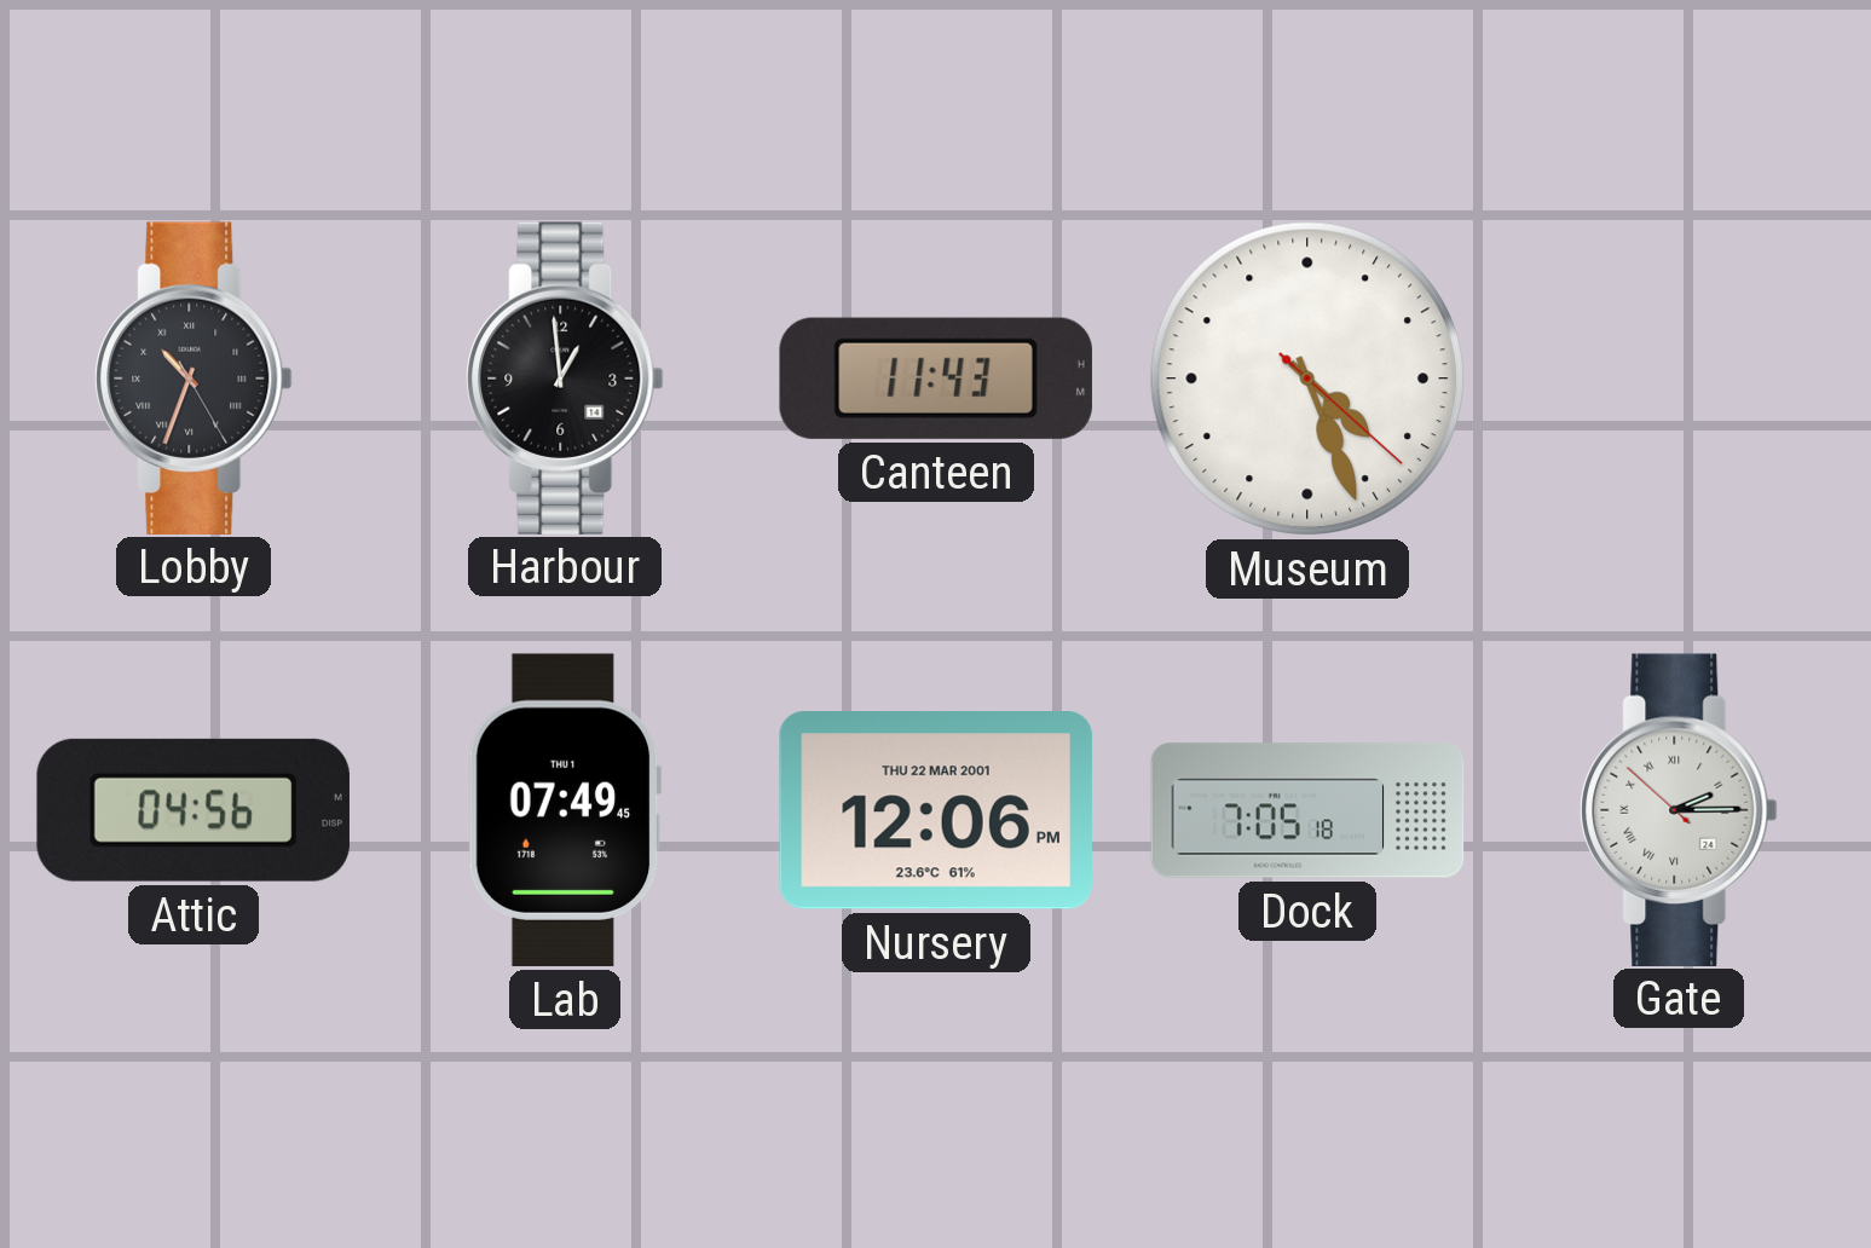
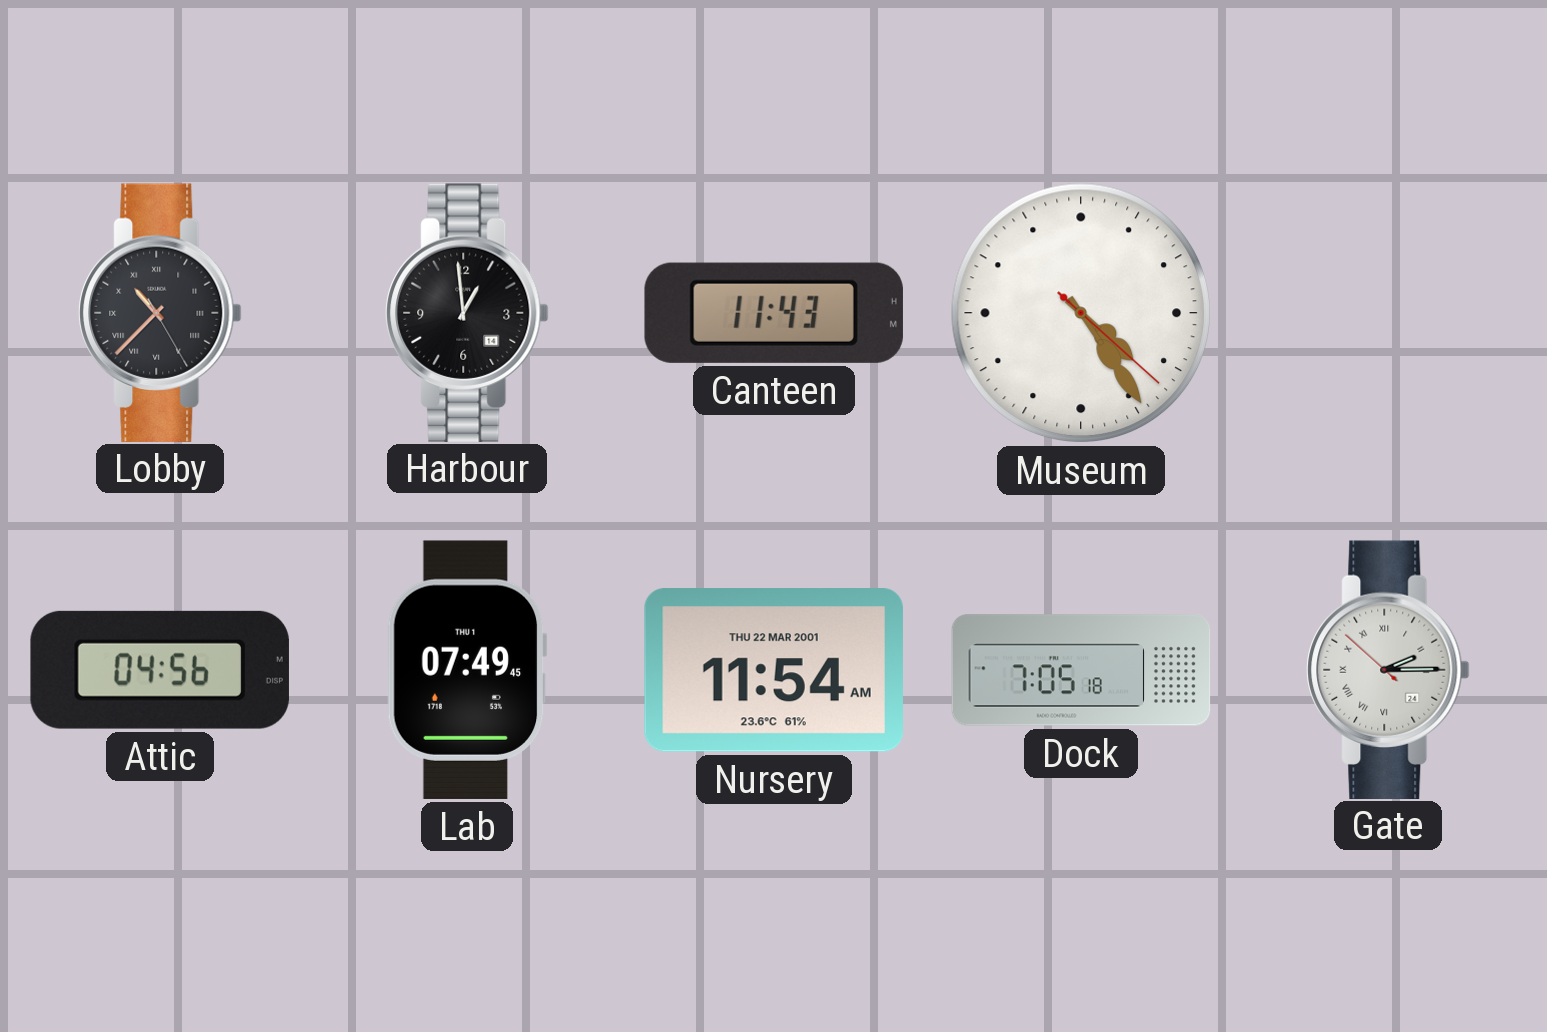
Lobby: 10:33 -> 10:37 (160, 312)
Museum: 4:26 -> 4:24 (1081, 313)
Nursery: 12:06 -> 11:54 (774, 670)
